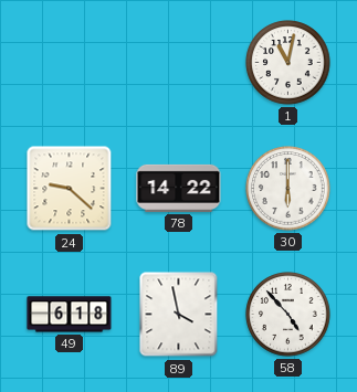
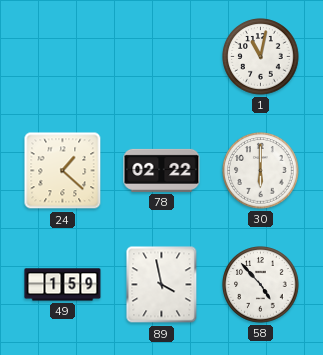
24: 9:22 -> 1:22 (63, 171)
78: 14:22 -> 02:22 (162, 170)
49: 6:18 -> 1:59 (63, 285)
